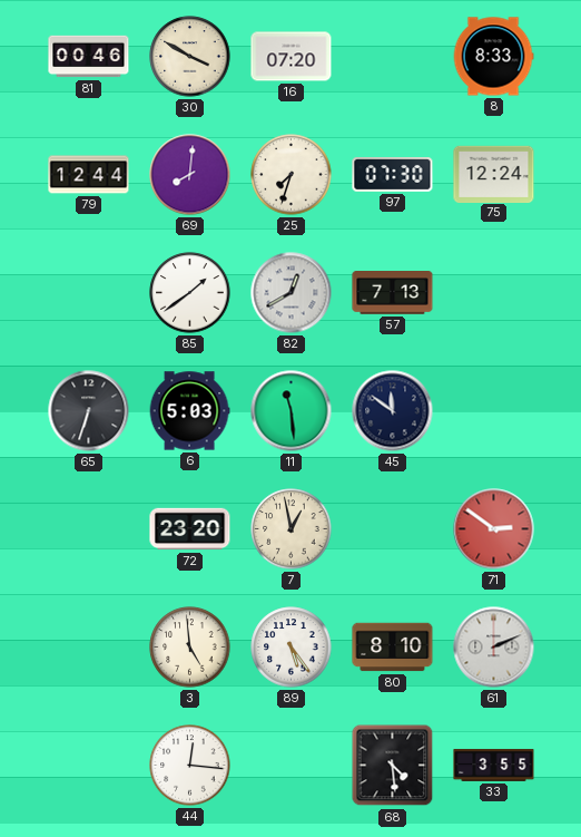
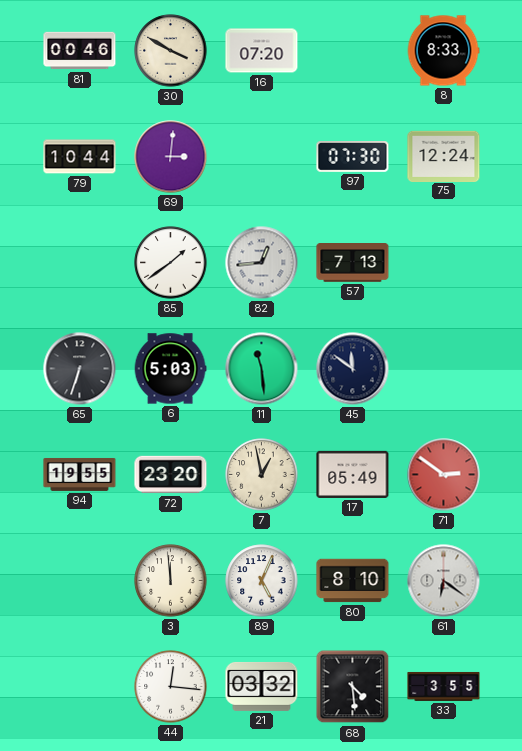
79: 12:44 -> 10:44 (80, 157)
69: 8:01 -> 3:01 (171, 157)
25: 7:33 -> none (292, 175)
82: 12:40 -> 12:44 (262, 263)
94: none -> 19:55 (80, 474)
17: none -> 05:49 (353, 474)
3: 4:59 -> 11:59 (171, 581)
89: 5:24 -> 5:04 (262, 581)
61: 2:11 -> 6:21 (444, 581)
21: none -> 03:32 (262, 686)
